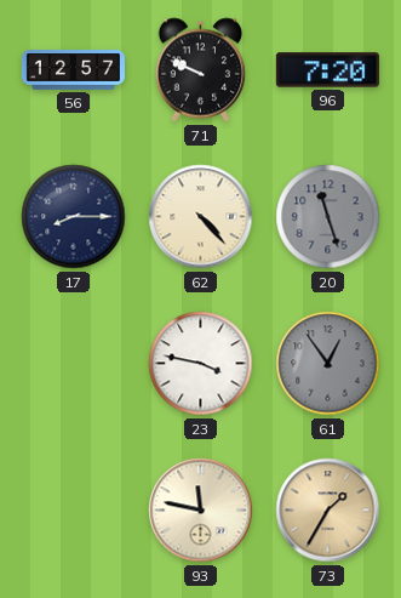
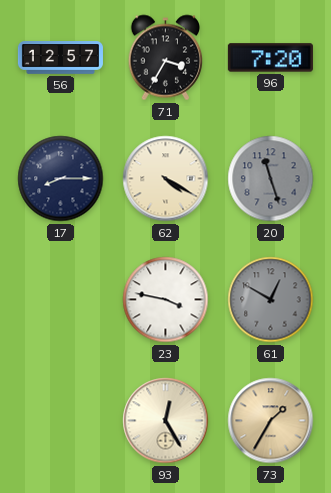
71: 9:49 -> 3:35 (166, 58)
62: 4:23 -> 4:20 (166, 179)
61: 12:54 -> 12:50 (271, 300)
93: 11:47 -> 12:25 (166, 421)
